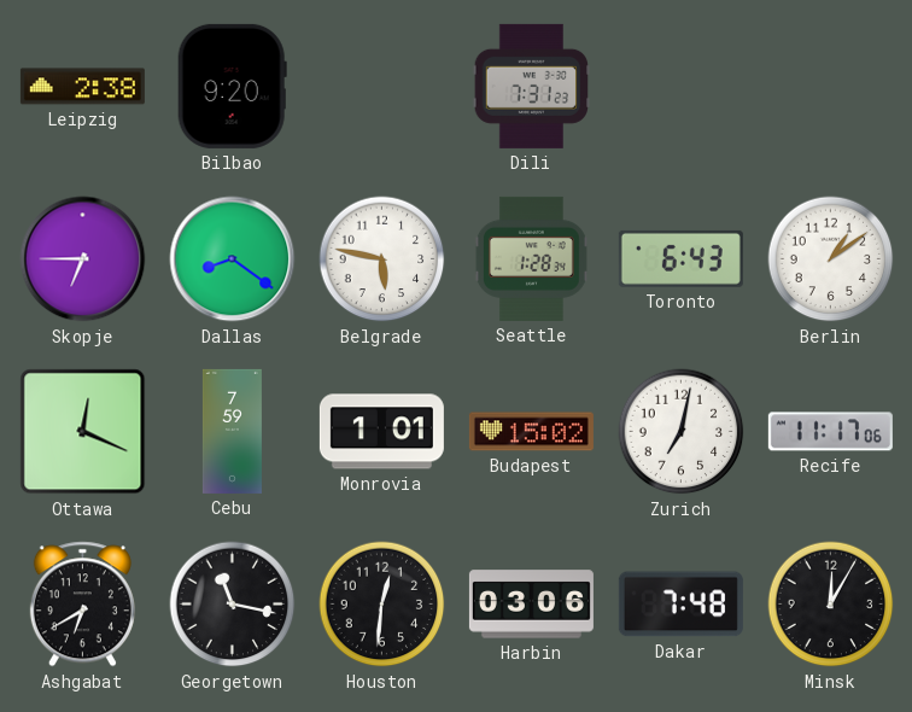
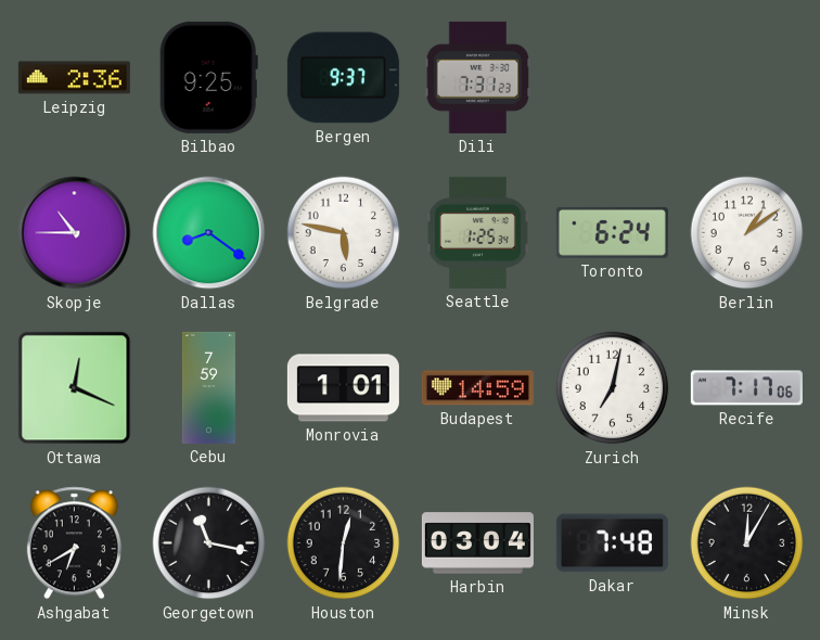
Leipzig: 2:38 -> 2:36 (74, 78)
Bilbao: 9:20 -> 9:25 (208, 77)
Bergen: none -> 9:37 (343, 78)
Skopje: 6:45 -> 10:45 (75, 233)
Seattle: 1:28 -> 1:25 (477, 232)
Toronto: 6:43 -> 6:24 (612, 232)
Budapest: 15:02 -> 14:59 (477, 388)
Recife: 11:17 -> 7:17 (746, 388)
Harbin: 03:06 -> 03:04 (477, 543)
